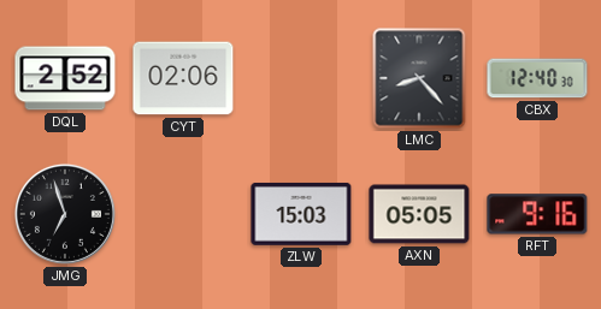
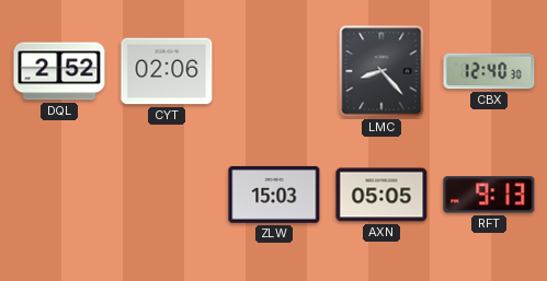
JMG: 6:57 -> none (65, 214)
RFT: 9:16 -> 9:13 (489, 195)
